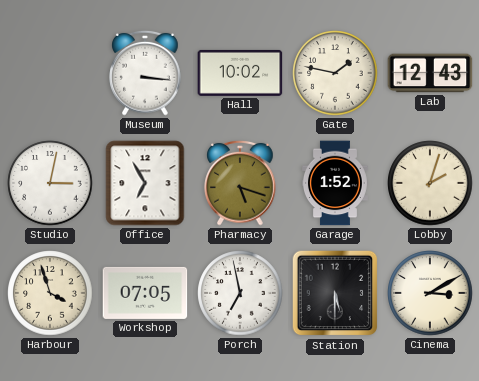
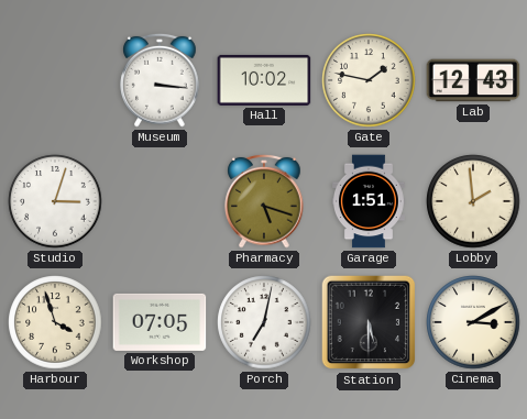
Studio: 3:02 -> 3:03 (55, 201)
Office: 6:55 -> none (145, 183)
Garage: 1:52 -> 1:51 (370, 201)
Lobby: 2:03 -> 1:59 (473, 201)
Porch: 6:58 -> 7:02 (264, 322)
